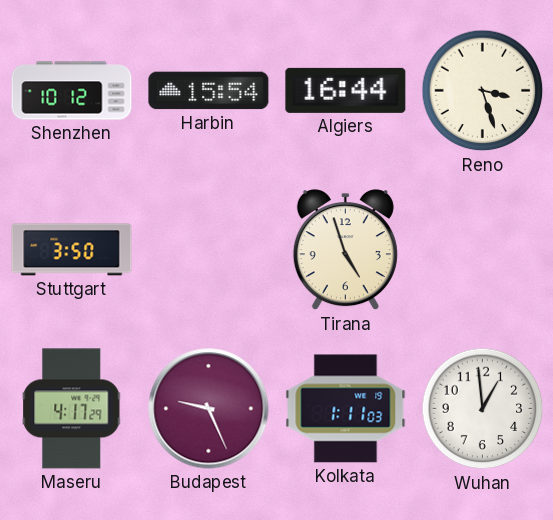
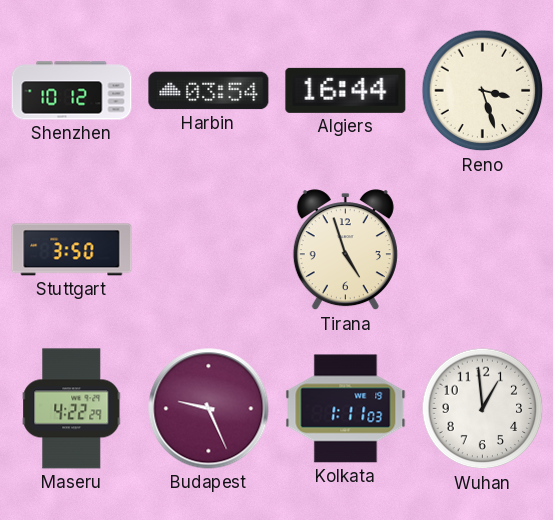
Harbin: 15:54 -> 03:54 (209, 91)
Maseru: 4:17 -> 4:22 (72, 409)
